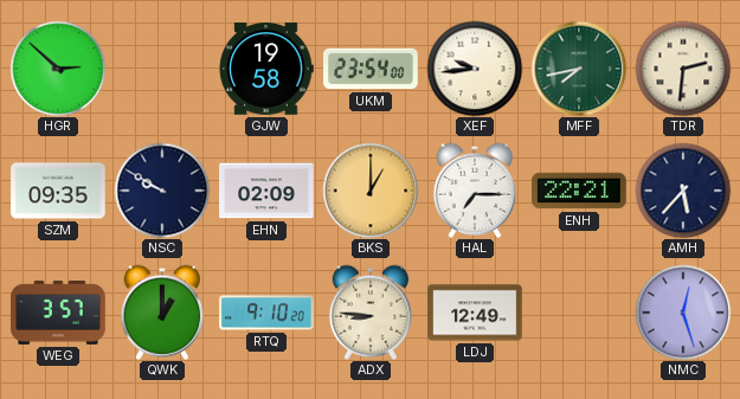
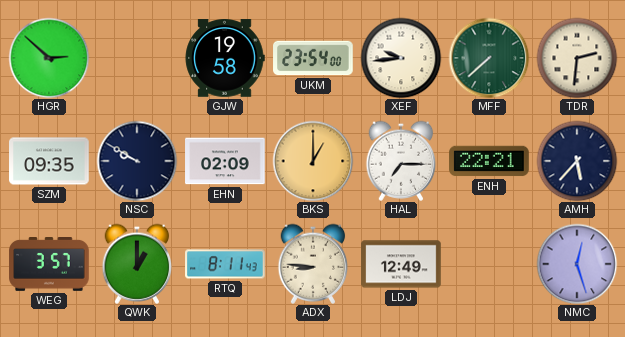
MFF: 7:43 -> 7:38 (489, 58)
RTQ: 9:10 -> 8:11 (225, 264)
